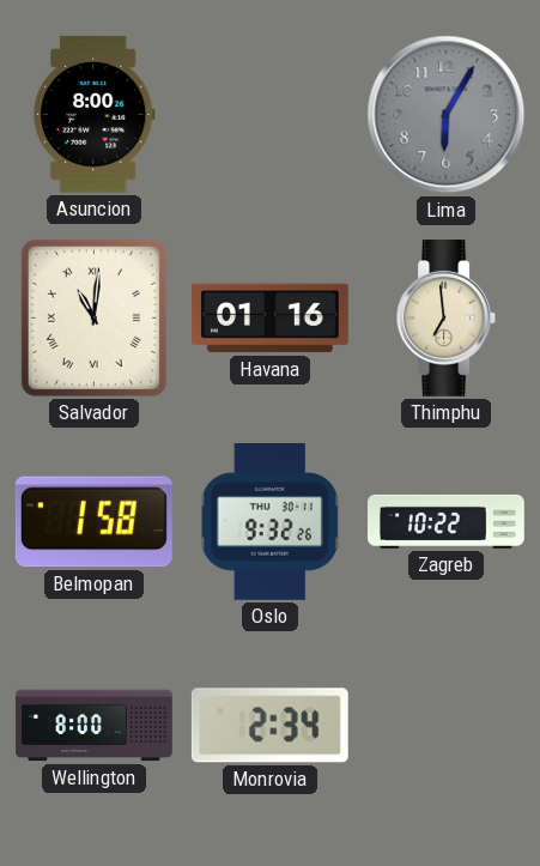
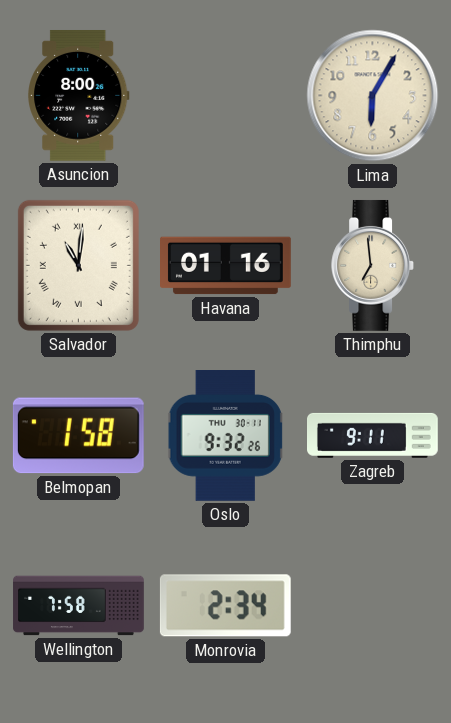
Lima dial: grey -> cream (373, 96)
Zagreb: 10:22 -> 9:11 (373, 435)
Wellington: 8:00 -> 7:58 (79, 606)
